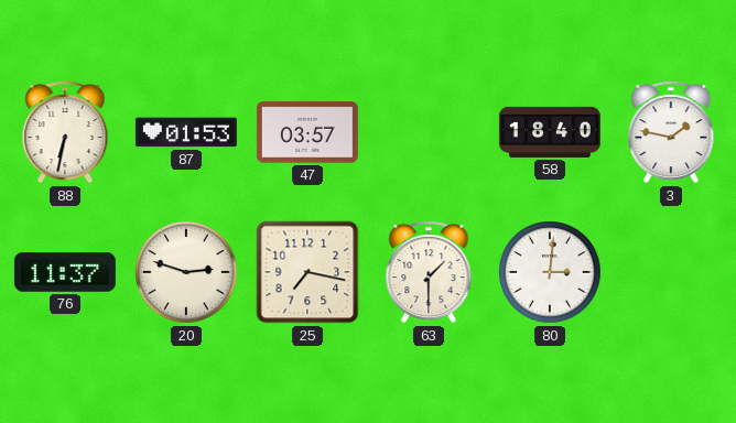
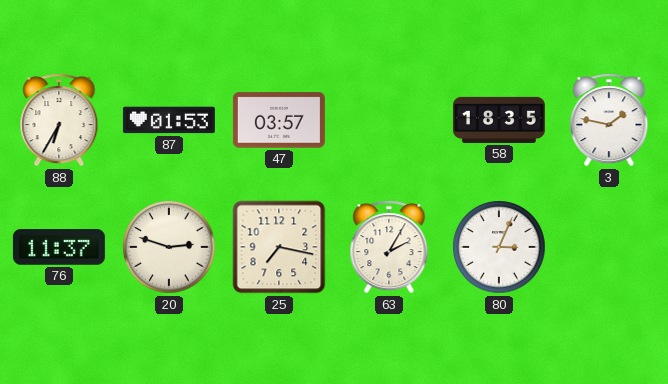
88: 6:32 -> 6:35 (59, 120)
58: 18:40 -> 18:35 (499, 120)
63: 1:30 -> 2:05 (389, 247)
80: 3:01 -> 3:04 (499, 247)
